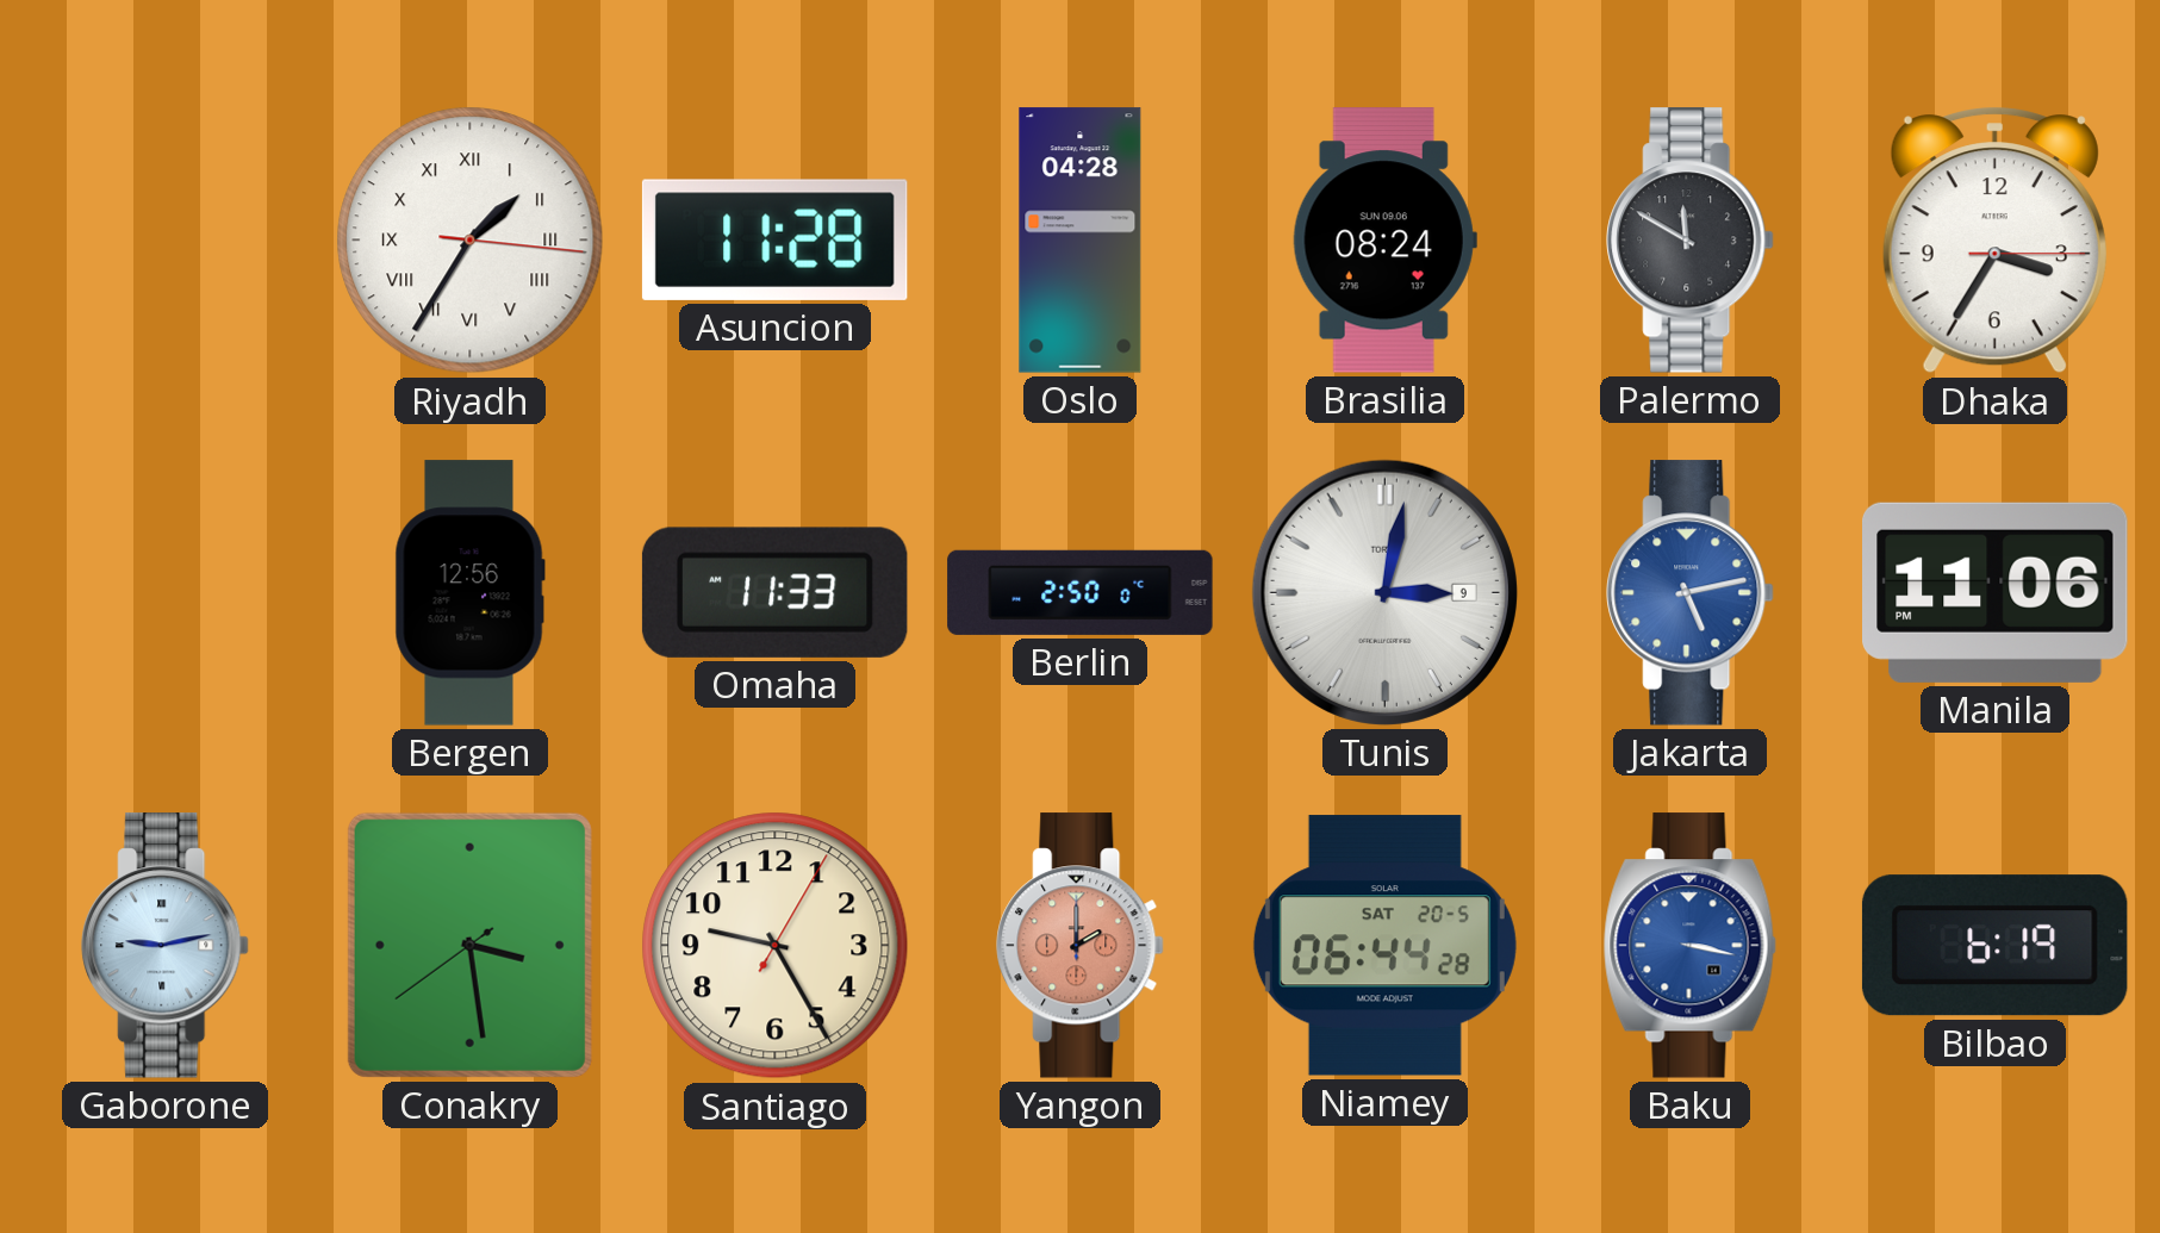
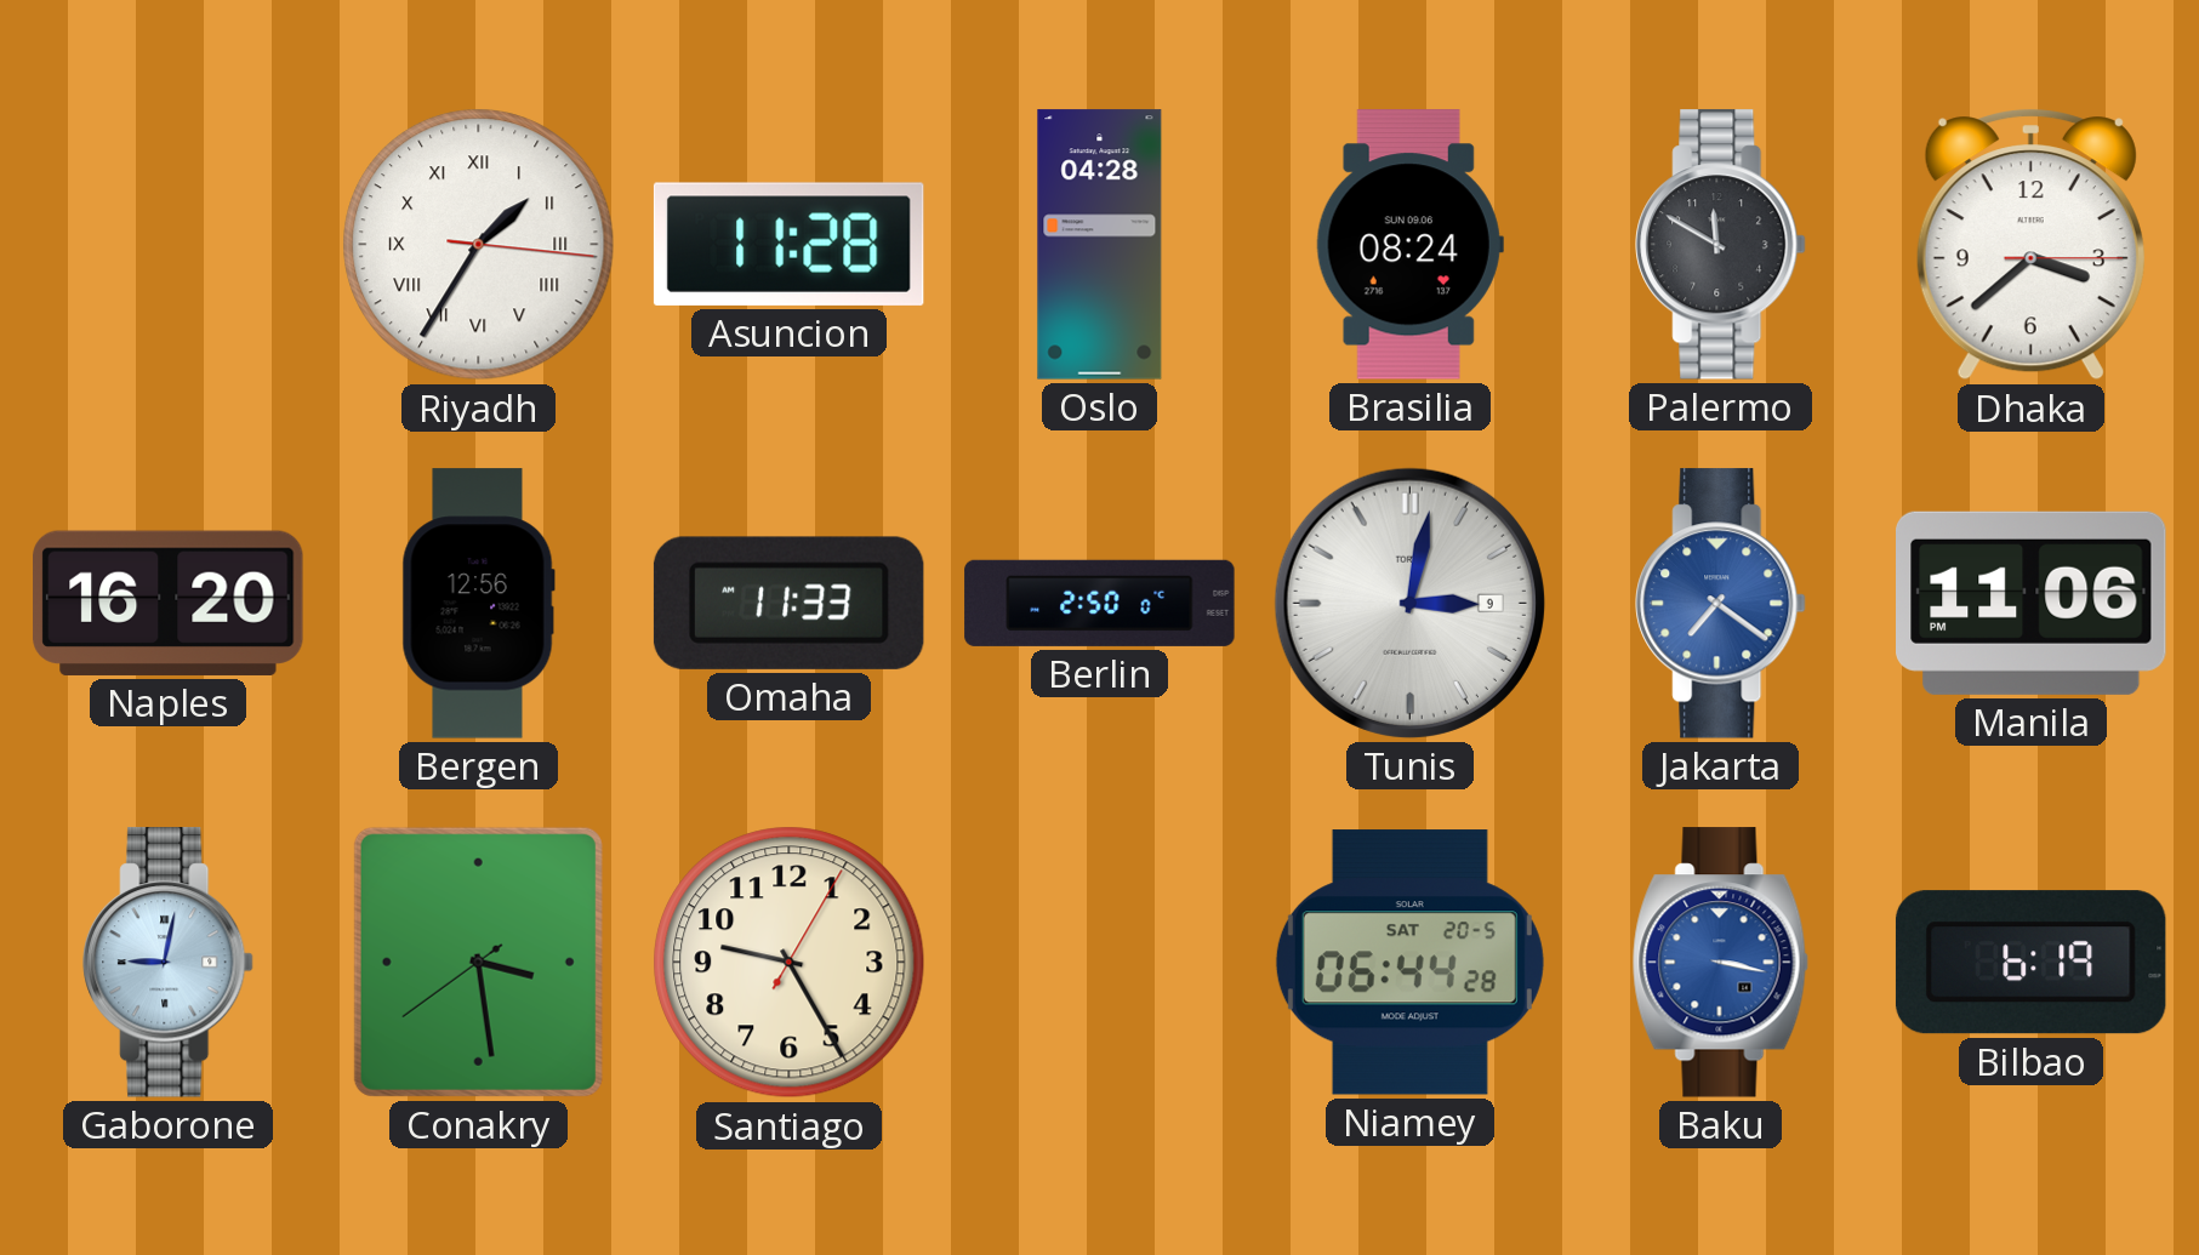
Dhaka: 3:35 -> 3:38 (2030, 245)
Naples: none -> 16:20 (169, 603)
Jakarta: 5:13 -> 7:21 (1721, 604)
Gaborone: 9:13 -> 9:02 (169, 963)
Yangon: 2:00 -> none (1081, 946)
